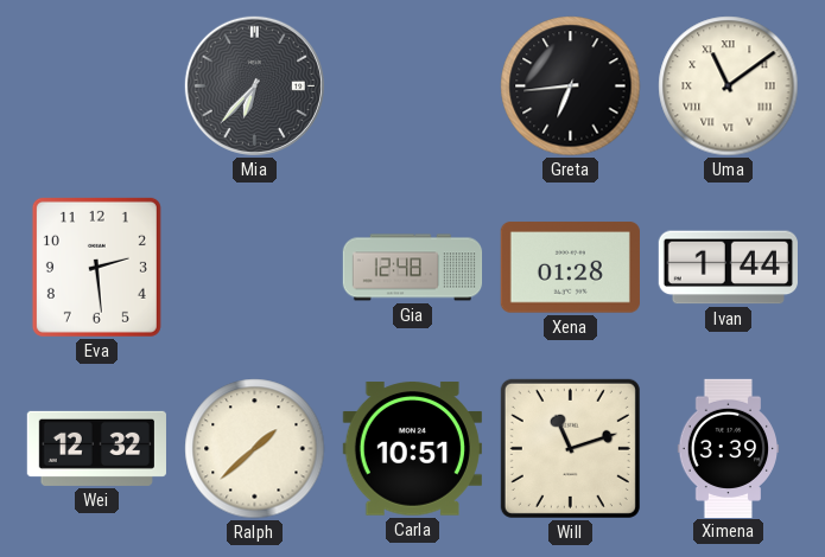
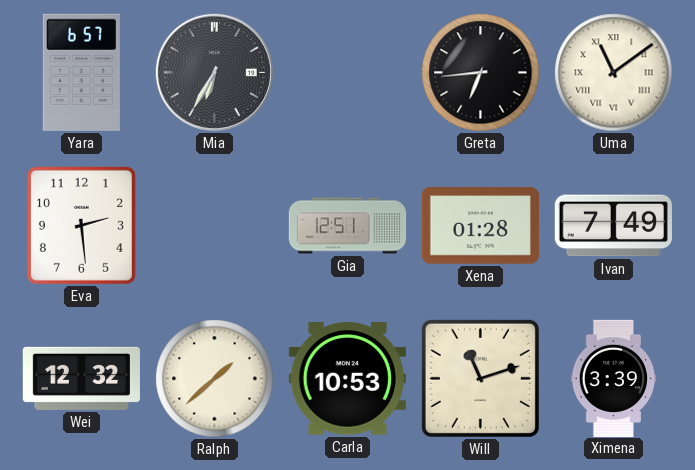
Yara: none -> 6:57 (81, 72)
Mia: 6:37 -> 6:35 (214, 72)
Gia: 12:48 -> 12:51 (348, 226)
Ivan: 1:44 -> 7:49 (613, 226)
Carla: 10:51 -> 10:53 (347, 379)
